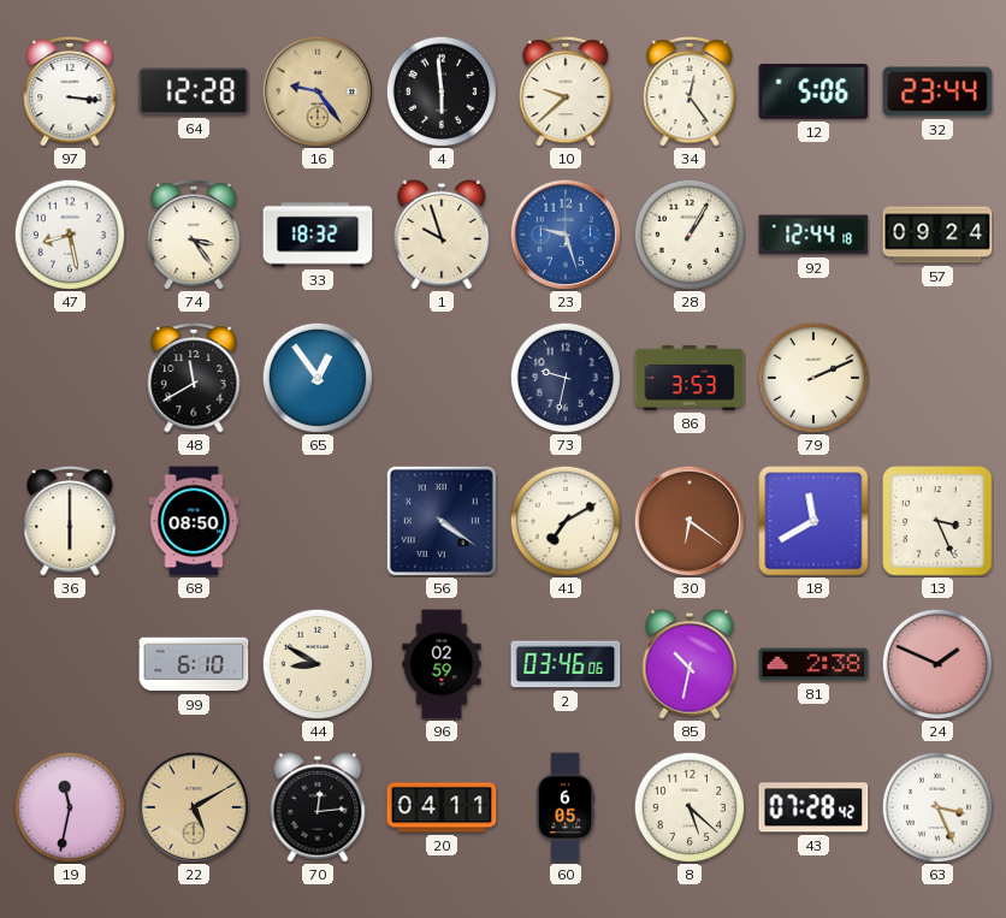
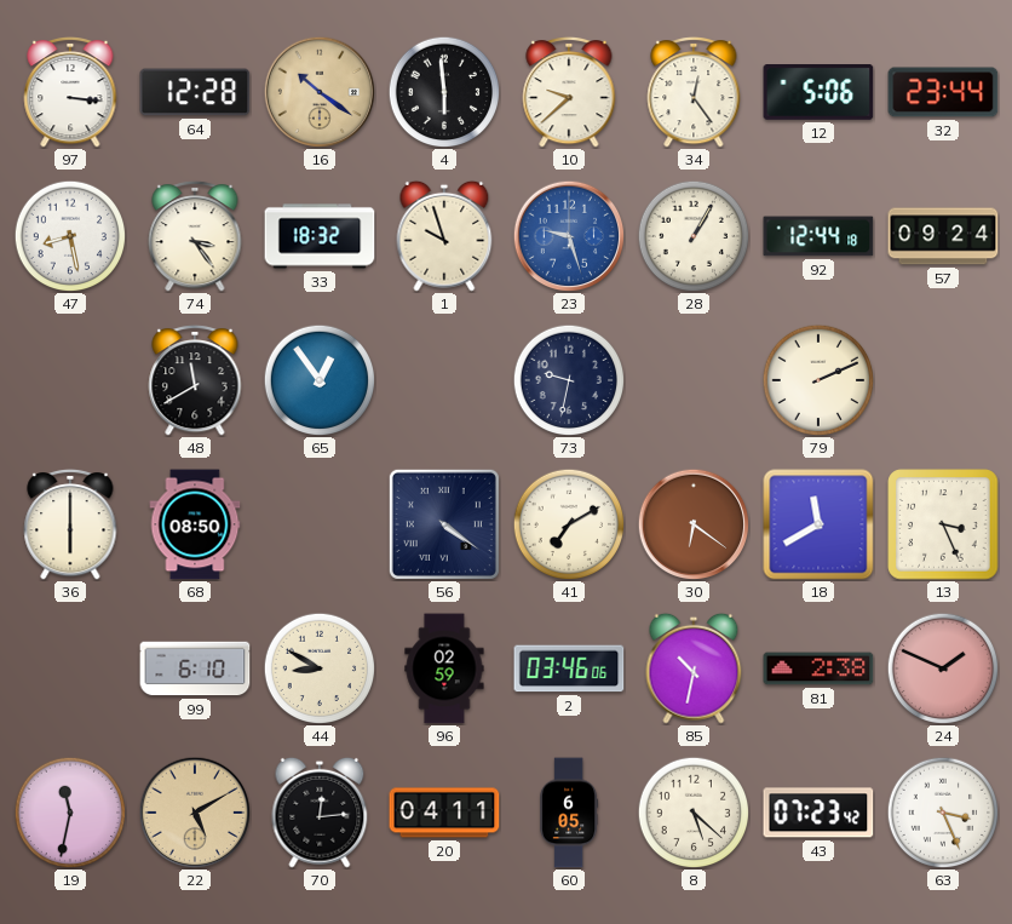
16: 9:24 -> 10:21 (320, 92)
86: 3:53 -> none (690, 378)
43: 07:28 -> 07:23 (818, 813)
